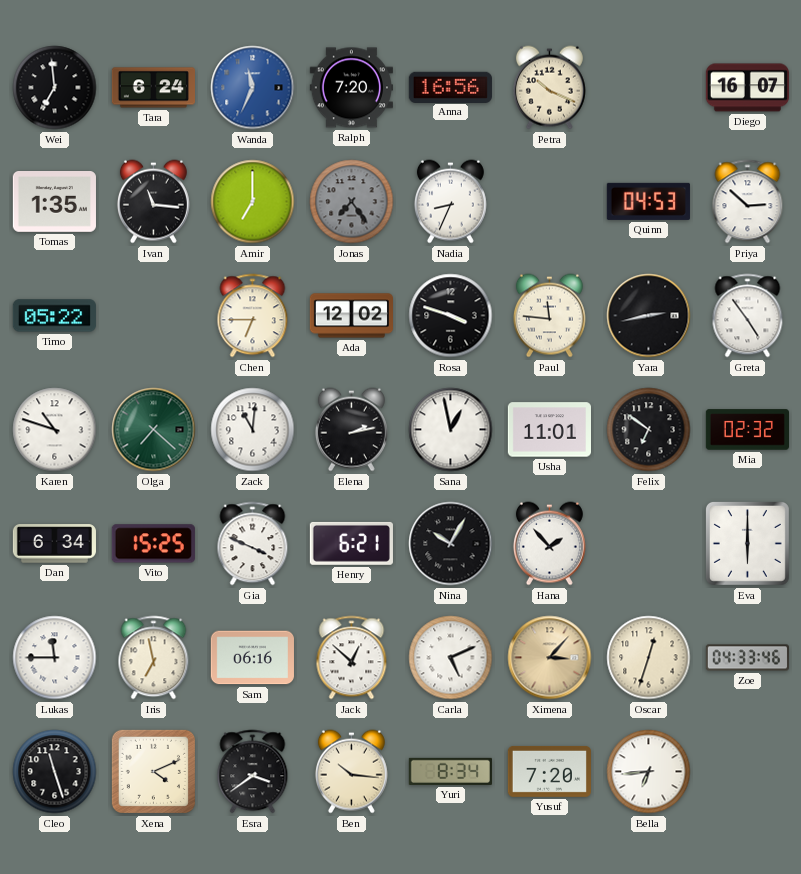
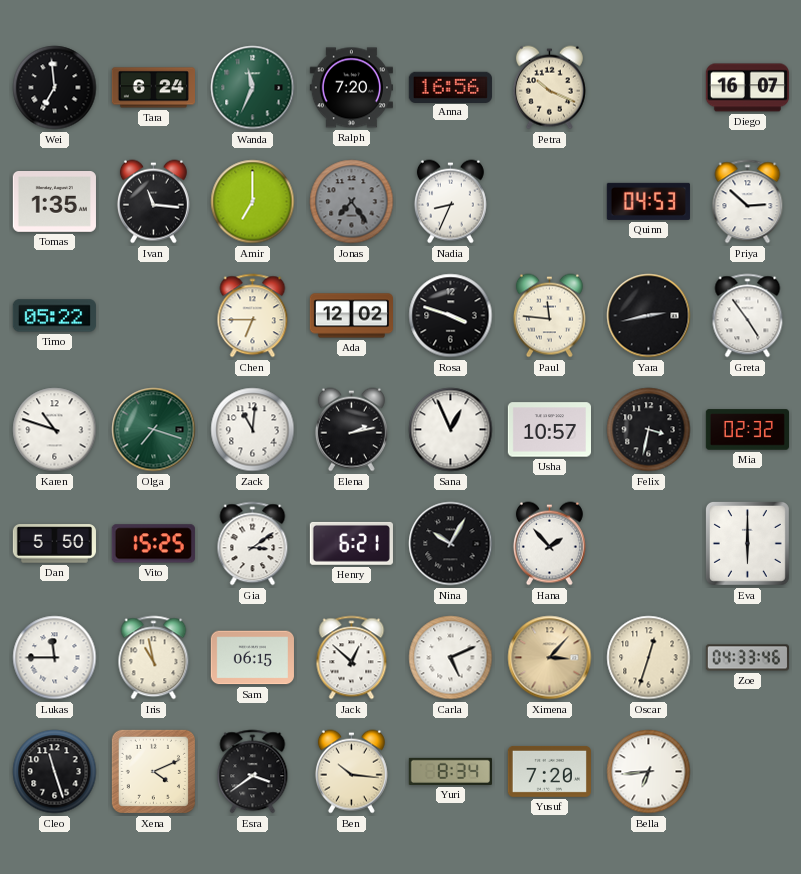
Wanda dial: blue -> green (253, 88)
Olga: 7:22 -> 7:18 (154, 430)
Sana: 12:58 -> 12:56 (451, 430)
Usha: 11:01 -> 10:57 (549, 430)
Felix: 6:51 -> 3:32 (649, 430)
Dan: 6:34 -> 5:50 (54, 544)
Gia: 3:49 -> 3:09 (253, 544)
Iris: 6:58 -> 10:58 (154, 658)
Sam: 06:16 -> 06:15 (252, 658)
